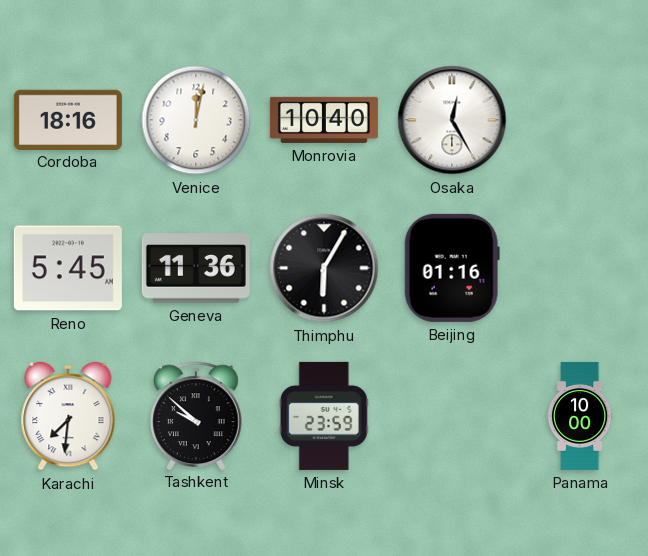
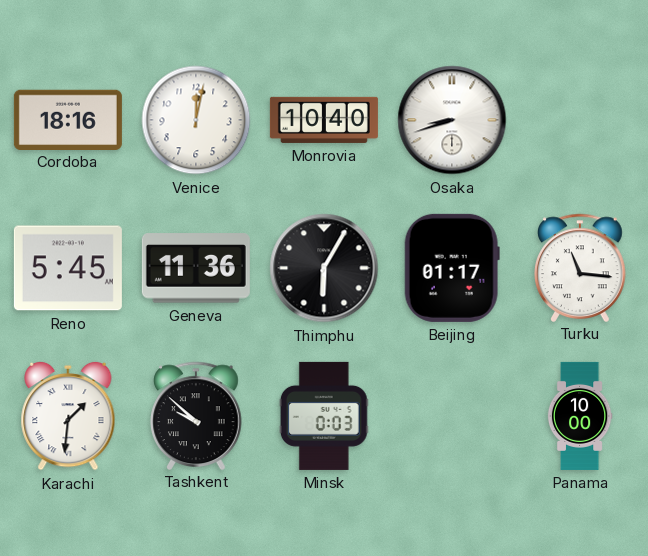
Osaka: 12:25 -> 8:42 (452, 120)
Beijing: 01:16 -> 01:17 (452, 268)
Turku: none -> 11:16 (581, 267)
Karachi: 7:31 -> 1:31 (68, 416)
Minsk: 23:59 -> 0:03 (324, 416)
